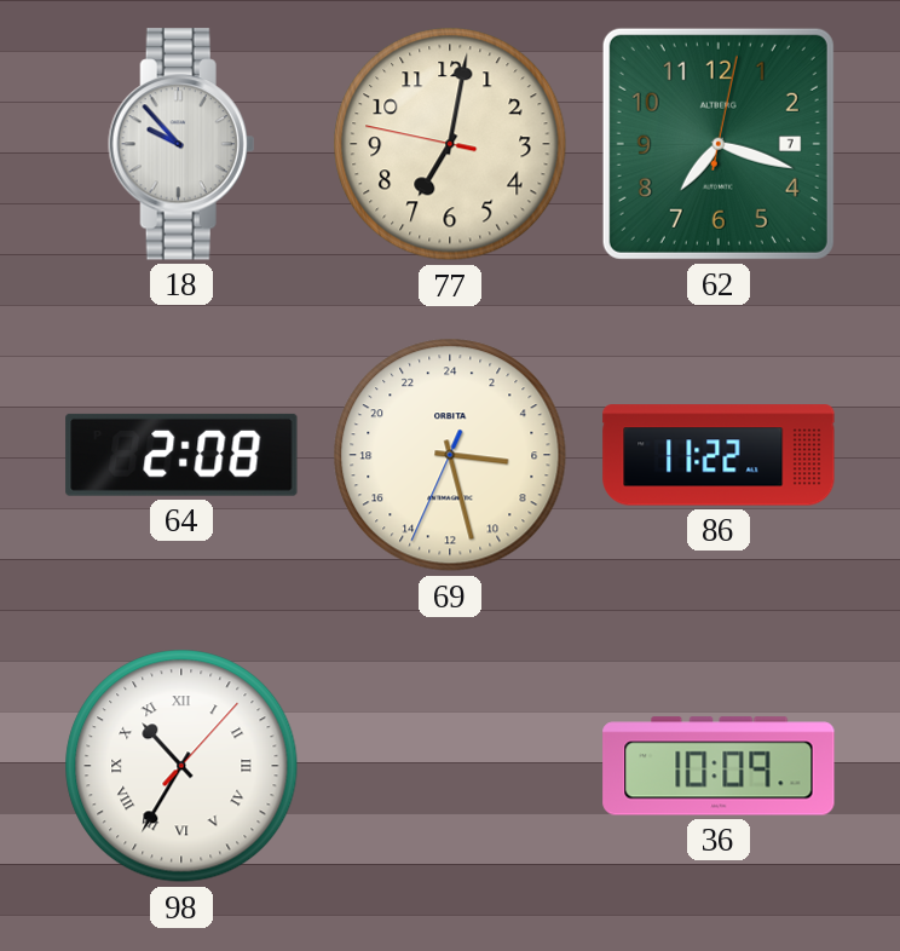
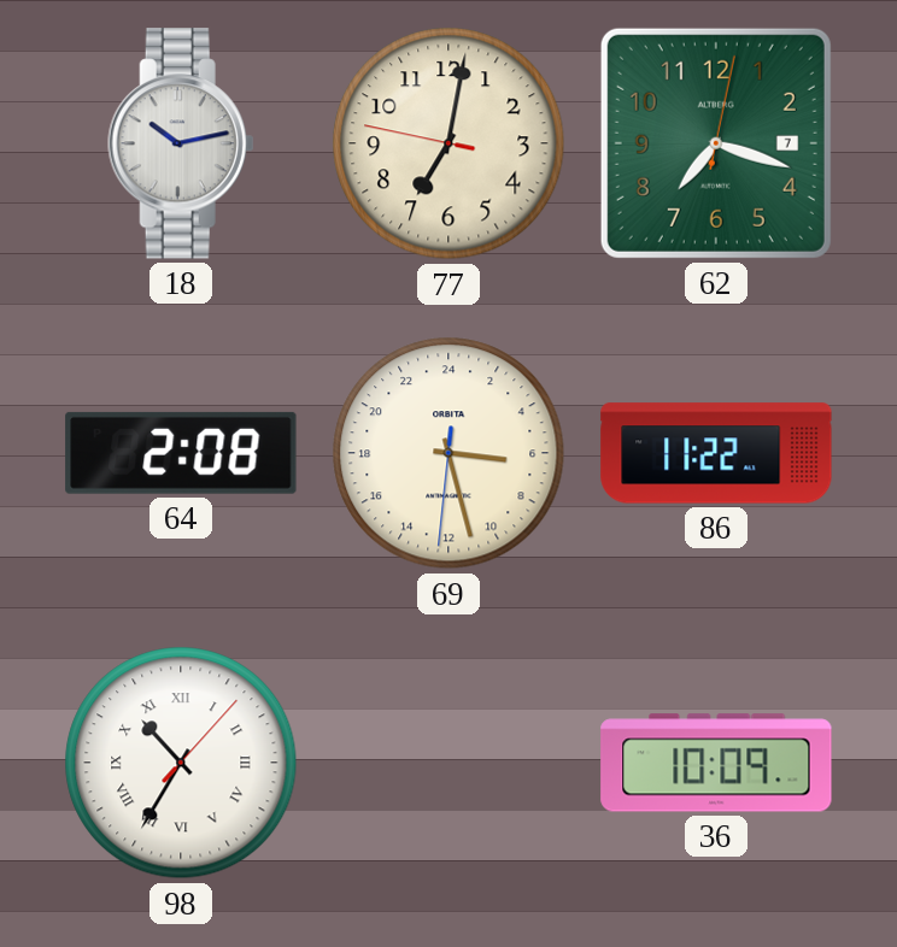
18: 9:53 -> 10:13 (181, 143)
69: 6:27:34 -> 6:27:31 (448, 453)
